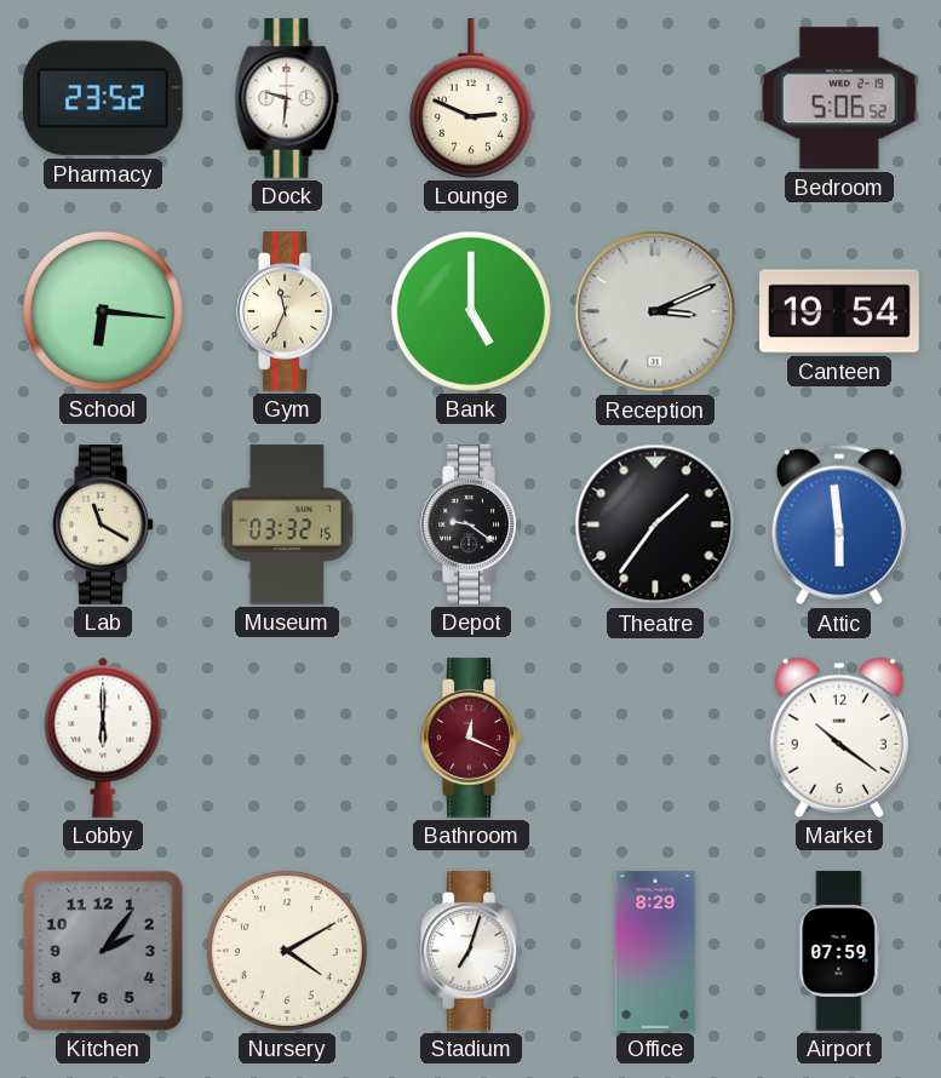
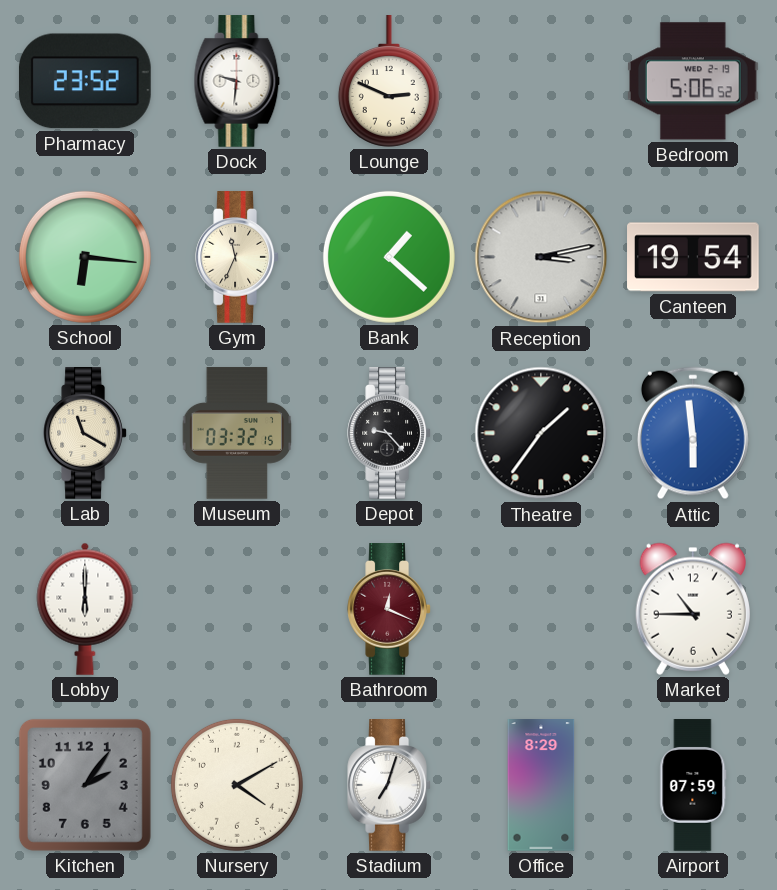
Bank: 5:00 -> 1:22 (389, 257)
Reception: 3:11 -> 3:13 (541, 257)
Depot: 9:21 -> 9:23 (389, 433)
Market: 10:21 -> 10:45 (693, 609)
